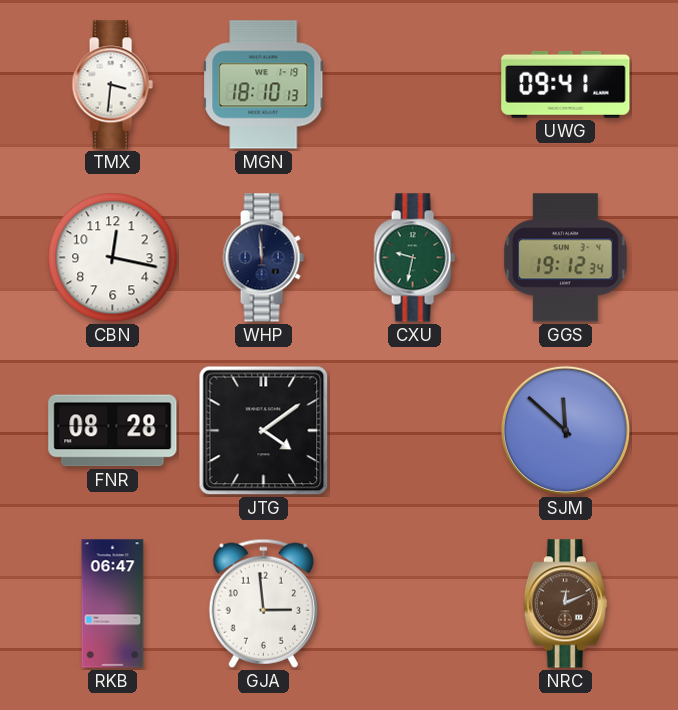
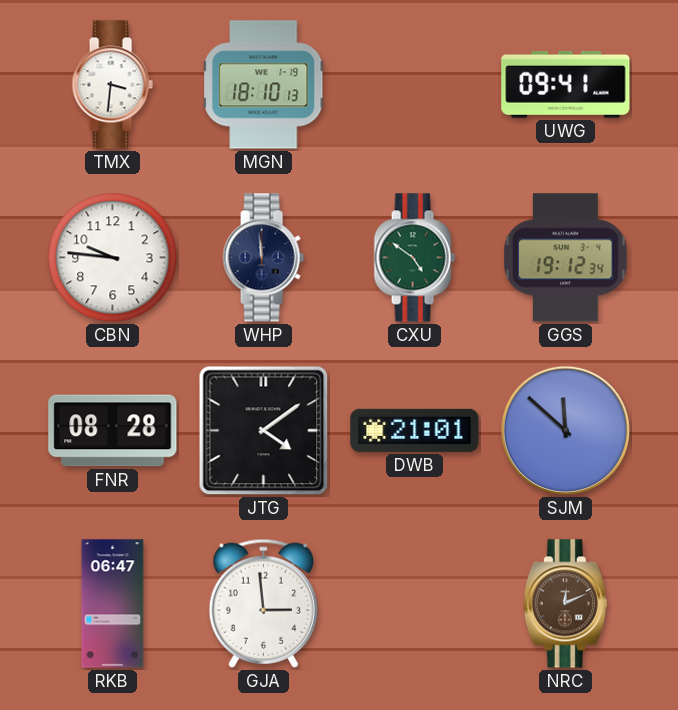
CBN: 12:17 -> 9:46 (113, 258)
CXU: 9:32 -> 4:51 (414, 258)
DWB: none -> 21:01 (415, 430)
